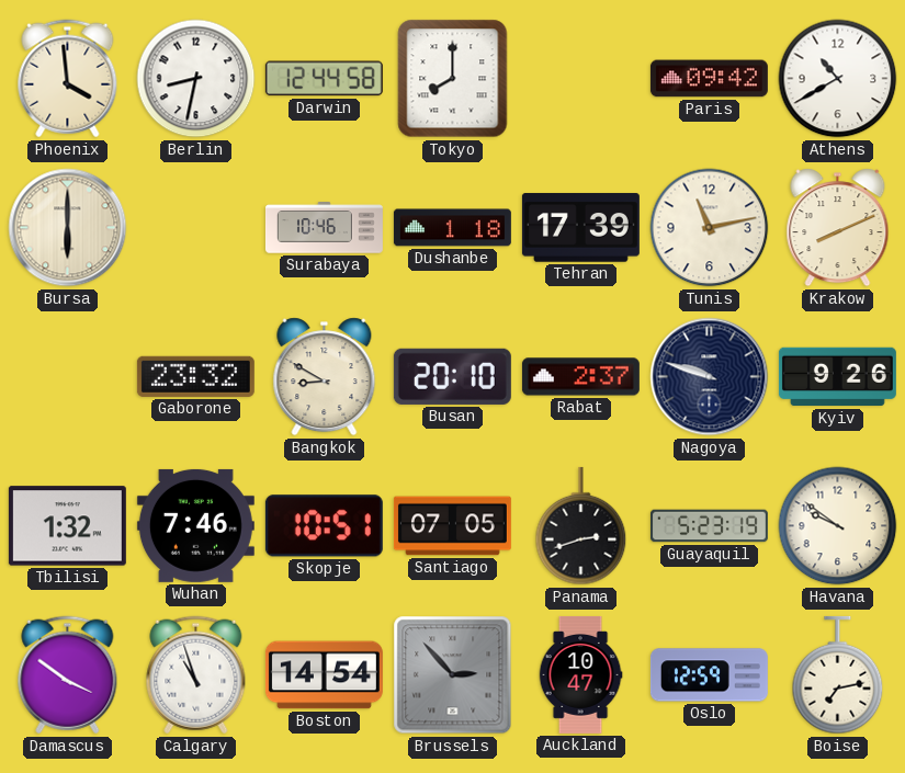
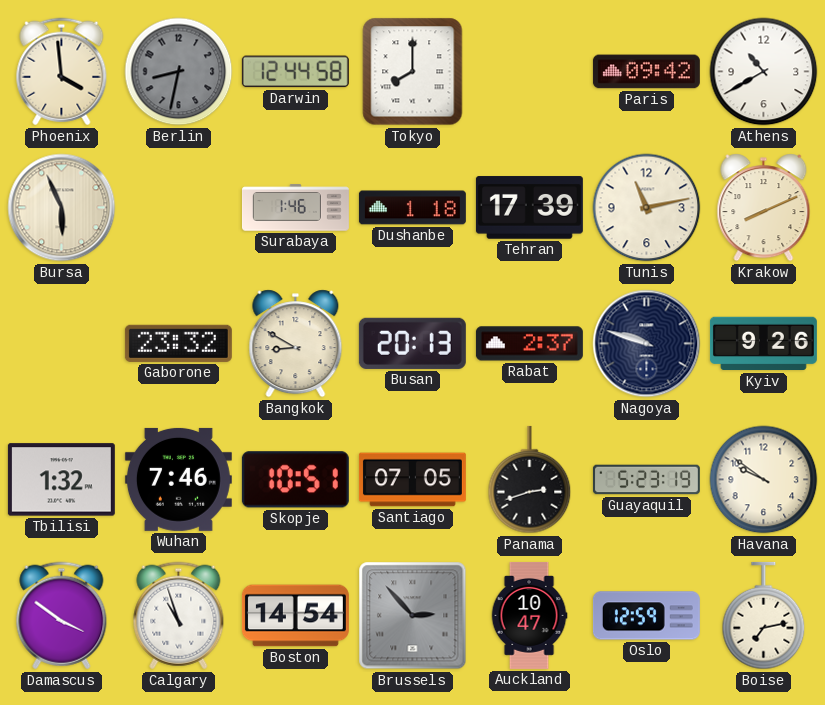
Berlin dial: white -> grey (179, 72)
Bursa: 6:00 -> 5:56 (62, 208)
Surabaya: 10:46 -> 1:46 (295, 208)
Busan: 20:10 -> 20:13 (412, 343)
